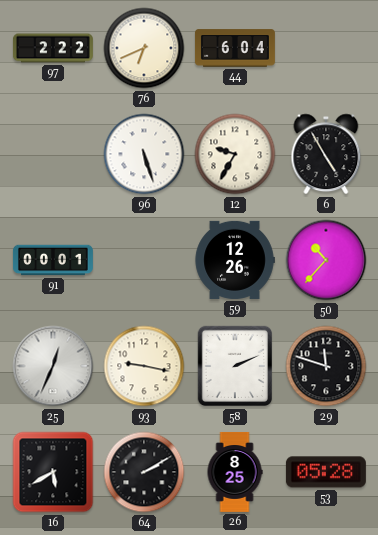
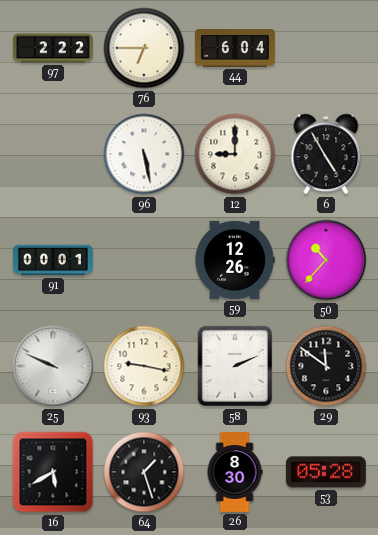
76: 6:41 -> 6:45 (144, 48)
96: 5:27 -> 5:28 (144, 154)
12: 9:35 -> 9:00 (235, 154)
25: 12:34 -> 9:49 (53, 366)
29: 11:48 -> 11:51 (326, 366)
64: 2:10 -> 1:27 (144, 472)
26: 8:25 -> 8:30 (235, 472)
